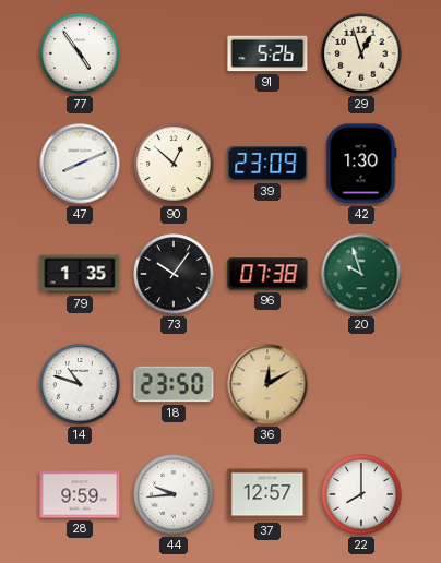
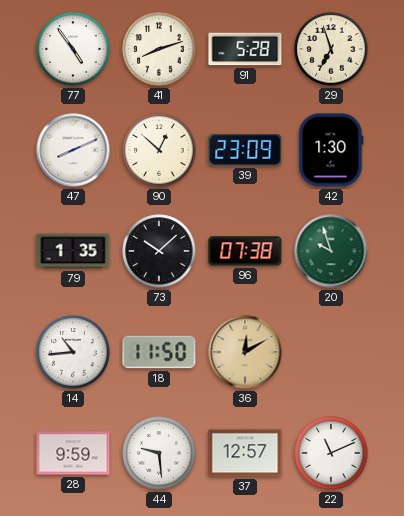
41: none -> 8:12 (159, 49)
91: 5:26 -> 5:28 (245, 49)
29: 12:57 -> 6:57 (331, 49)
73: 10:06 -> 10:08 (159, 251)
14: 10:48 -> 10:44 (73, 352)
18: 23:50 -> 11:50 (159, 352)
44: 9:44 -> 9:29 (159, 453)
22: 8:00 -> 11:11 (331, 453)
